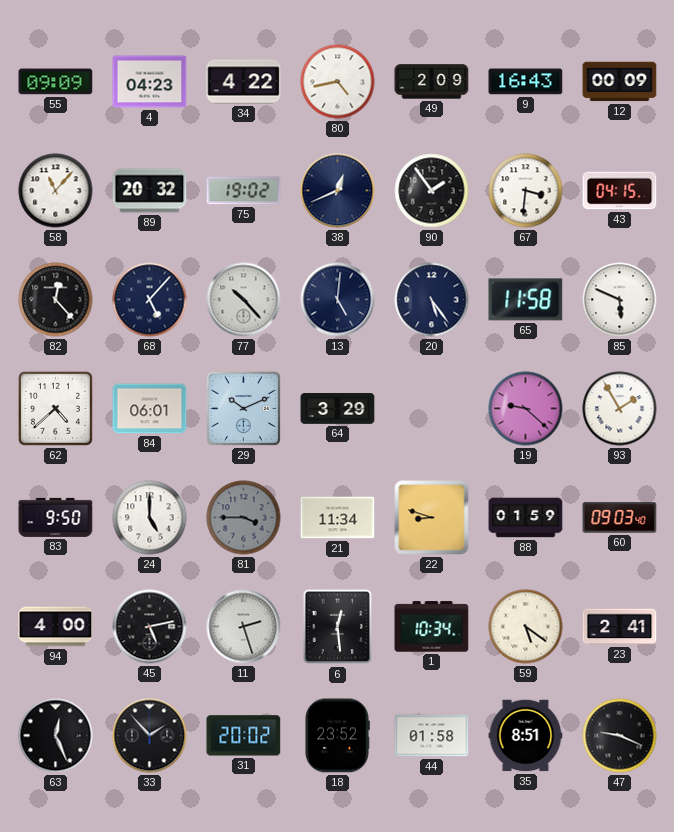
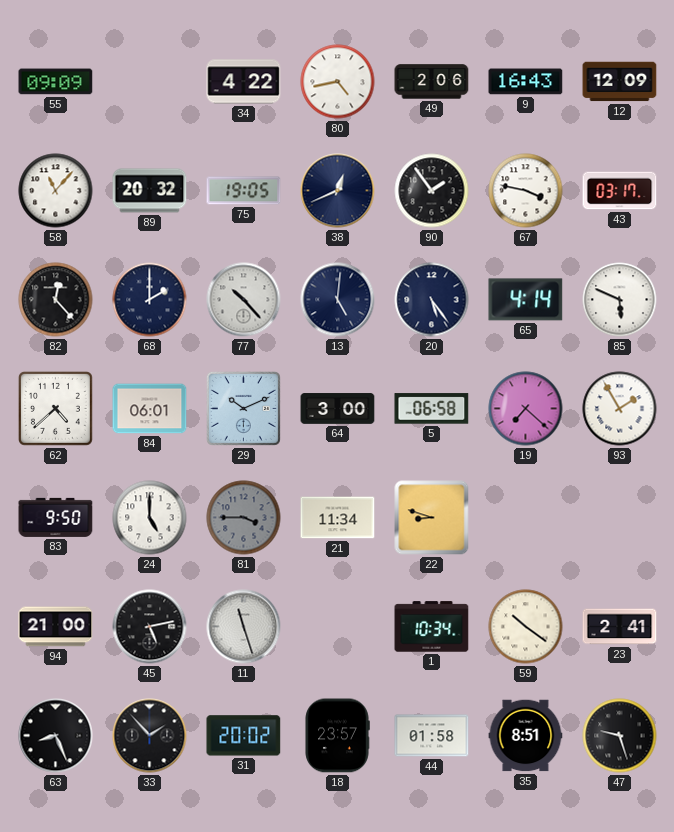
4: 04:23 -> none (150, 82)
49: 2:09 -> 2:06 (432, 82)
12: 00:09 -> 12:09 (620, 82)
75: 19:02 -> 19:05 (244, 191)
67: 3:31 -> 3:47 (526, 191)
43: 04:15 -> 03:17 (620, 191)
68: 5:07 -> 2:00 (150, 300)
65: 11:58 -> 4:14 (526, 300)
64: 3:29 -> 3:00 (338, 409)
5: none -> 06:58 (432, 409)
19: 9:22 -> 7:22 (526, 409)
88: 01:59 -> none (526, 518)
60: 09:03 -> none (620, 518)
94: 4:00 -> 21:00 (56, 627)
11: 2:27 -> 11:27 (244, 627)
6: 12:29 -> none (338, 627)
59: 5:21 -> 10:21 (526, 627)
63: 12:26 -> 8:26 (56, 736)
18: 23:52 -> 23:57 (337, 736)
47: 9:19 -> 9:27 (620, 736)
